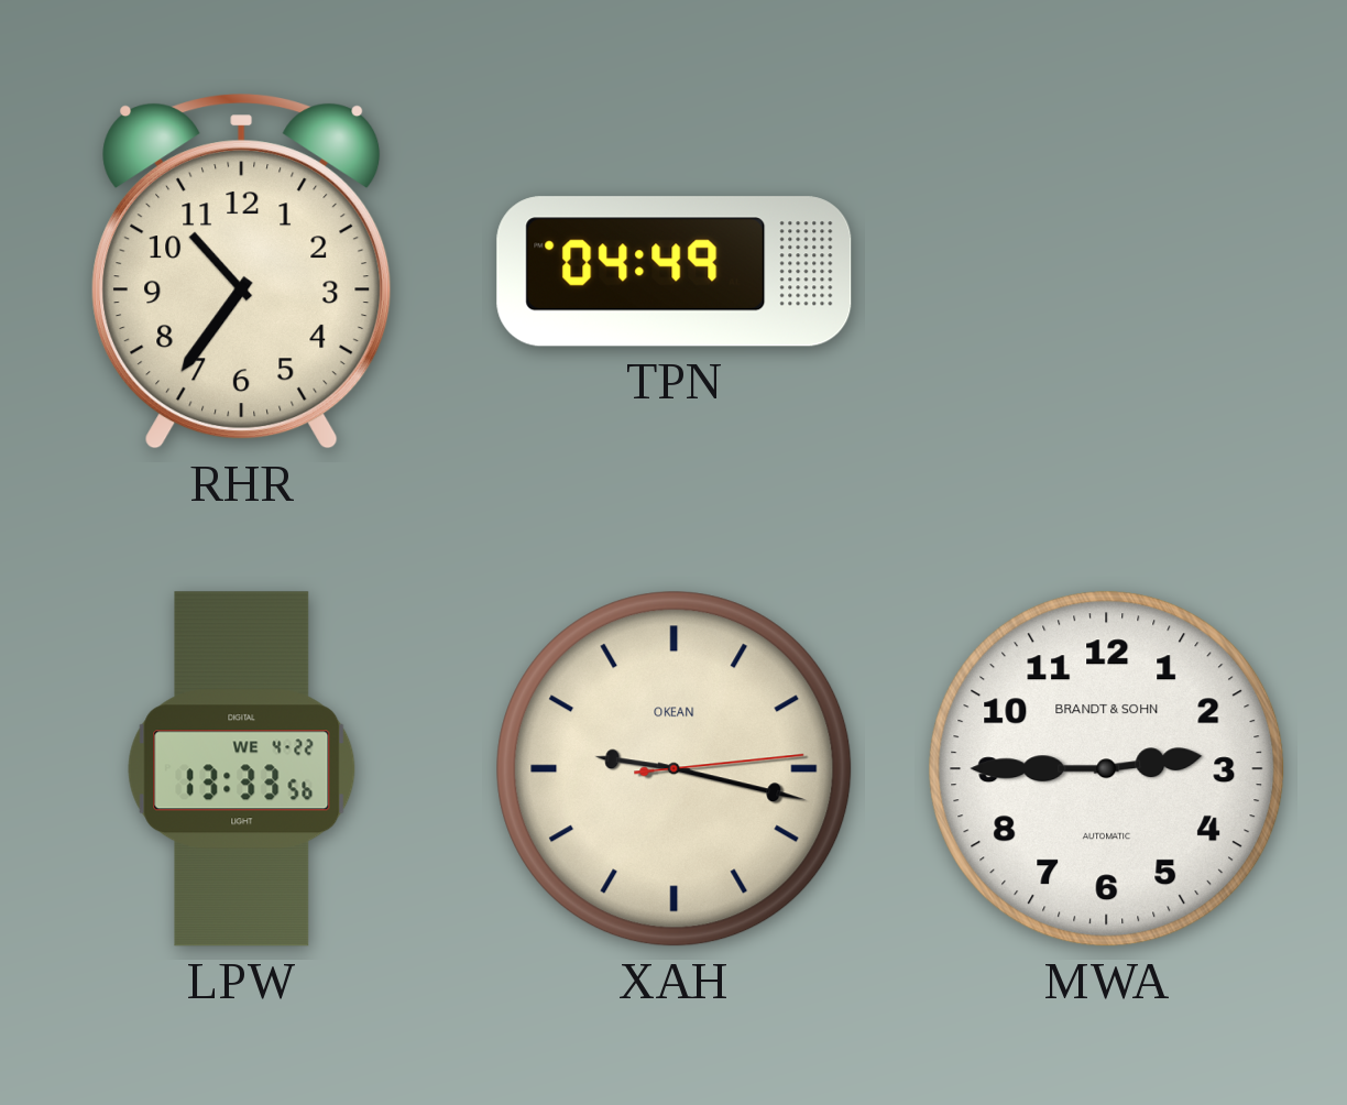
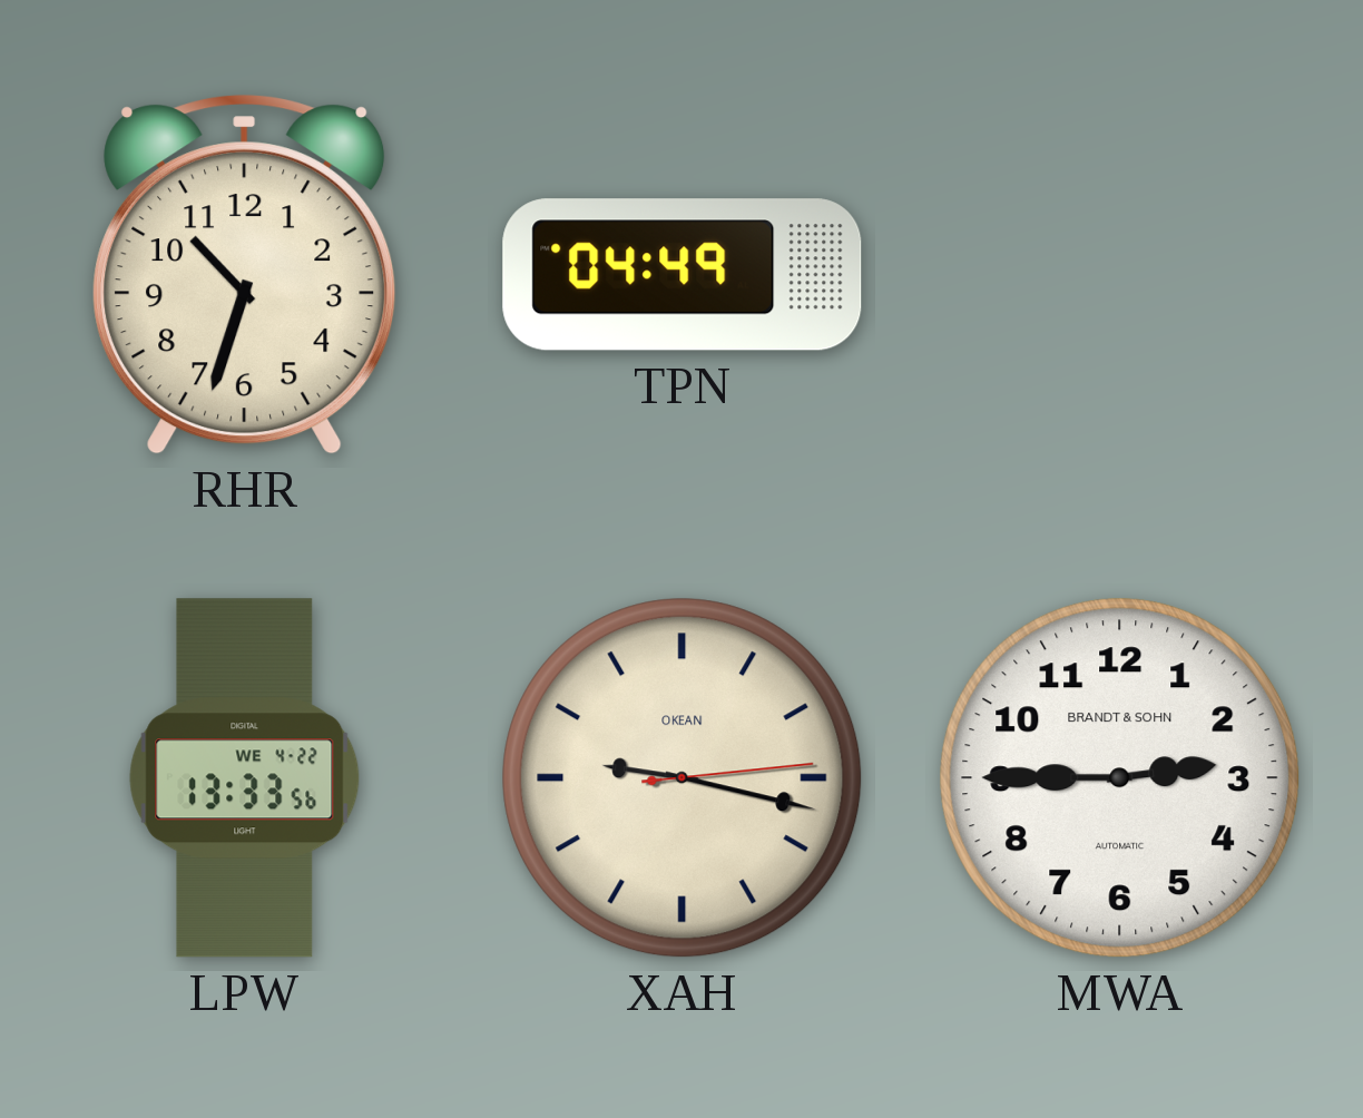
RHR: 10:36 -> 10:33 (245, 275)
